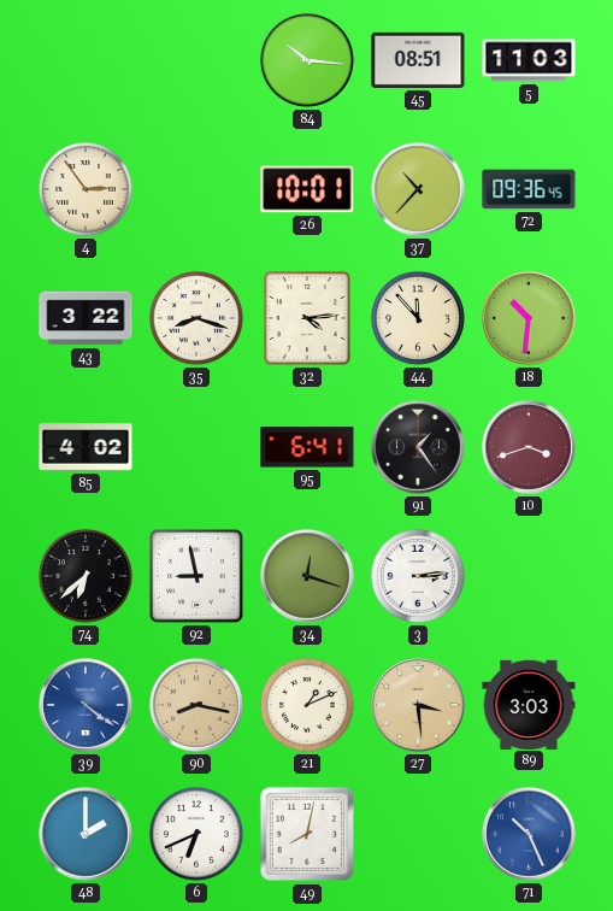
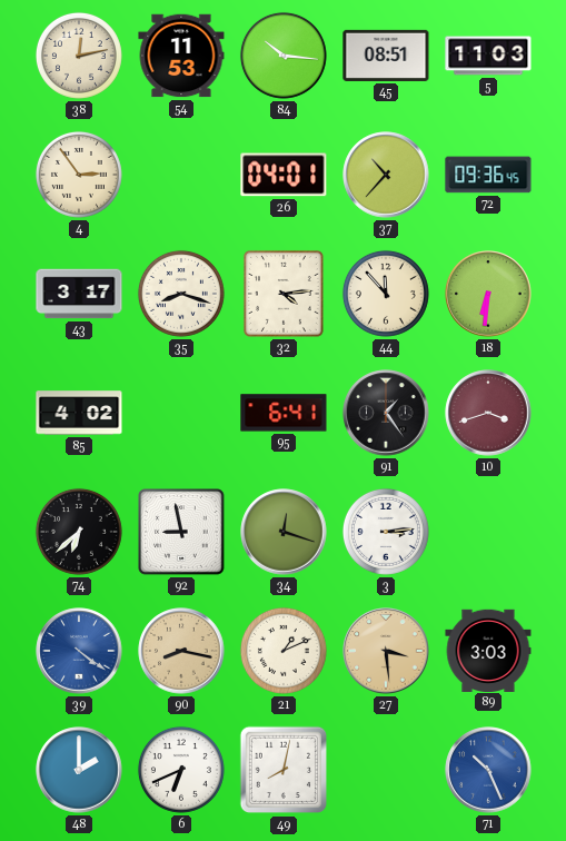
38: none -> 12:13 (79, 56)
54: none -> 11:53 (181, 56)
26: 10:01 -> 04:01 (284, 175)
43: 3:22 -> 3:17 (79, 294)
18: 10:31 -> 6:31 (488, 294)
